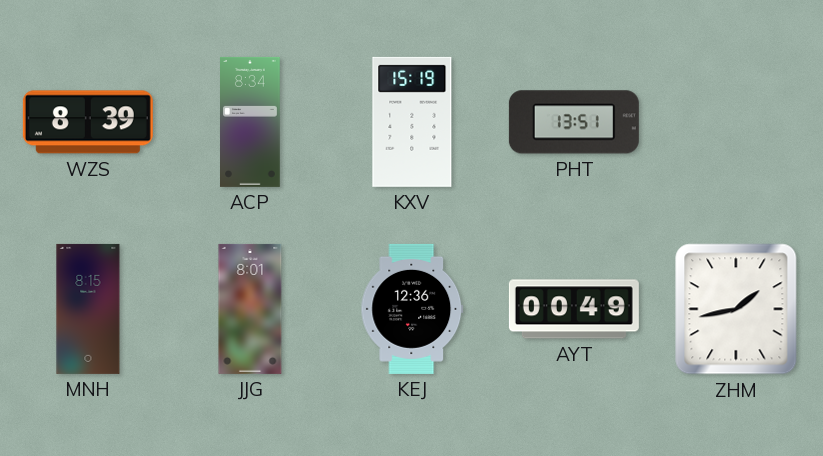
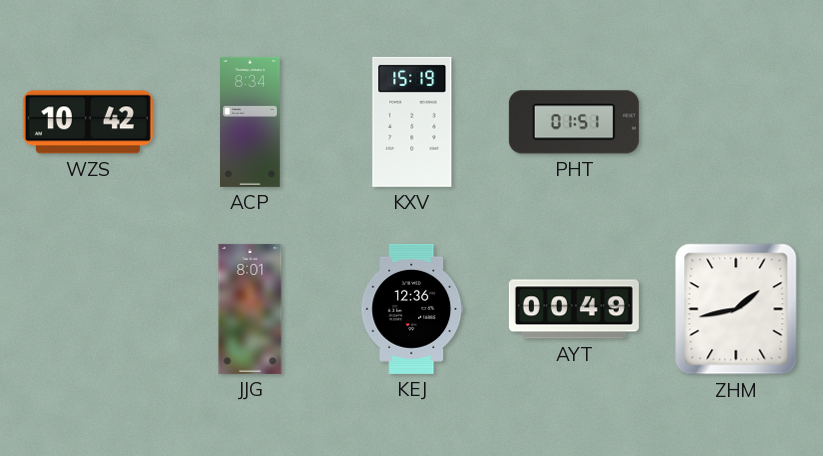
WZS: 8:39 -> 10:42 (88, 122)
PHT: 13:51 -> 01:51 (574, 122)
MNH: 8:15 -> none (88, 309)
